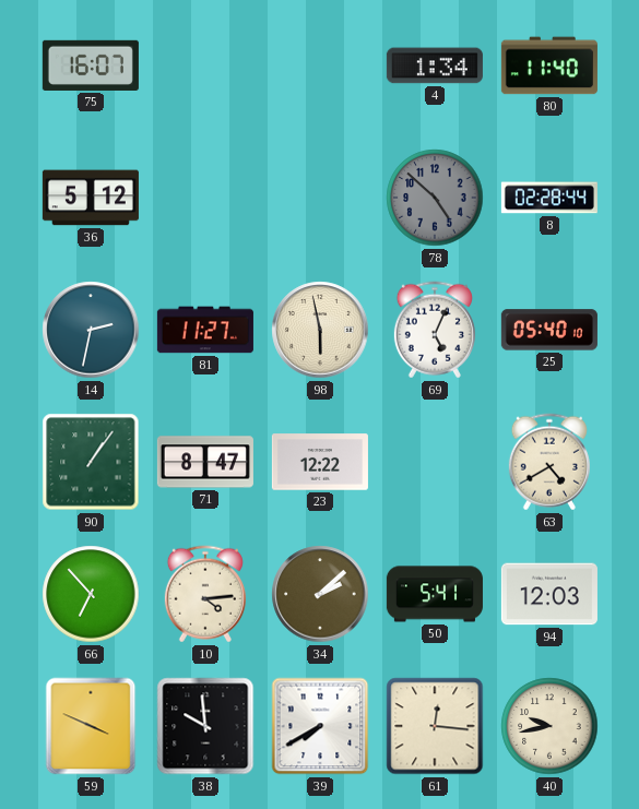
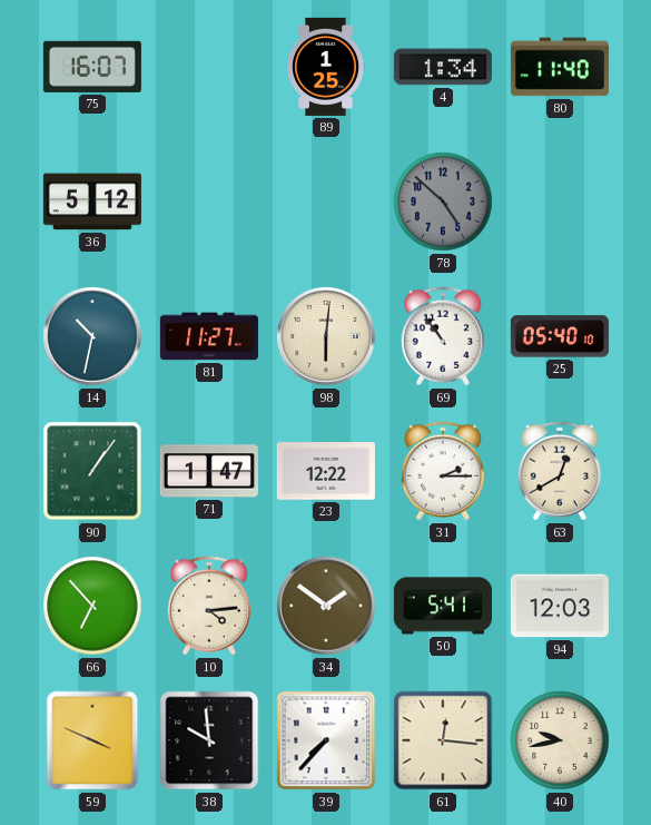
89: none -> 1:25 (326, 67)
8: 02:28 -> none (549, 198)
14: 2:32 -> 10:32 (92, 336)
98: 5:58 -> 6:01 (326, 336)
69: 5:04 -> 10:54 (443, 336)
71: 8:47 -> 1:47 (209, 471)
31: none -> 2:15 (443, 471)
63: 4:40 -> 12:40 (560, 471)
34: 2:08 -> 1:51 (326, 606)
39: 7:40 -> 7:37 (326, 740)
